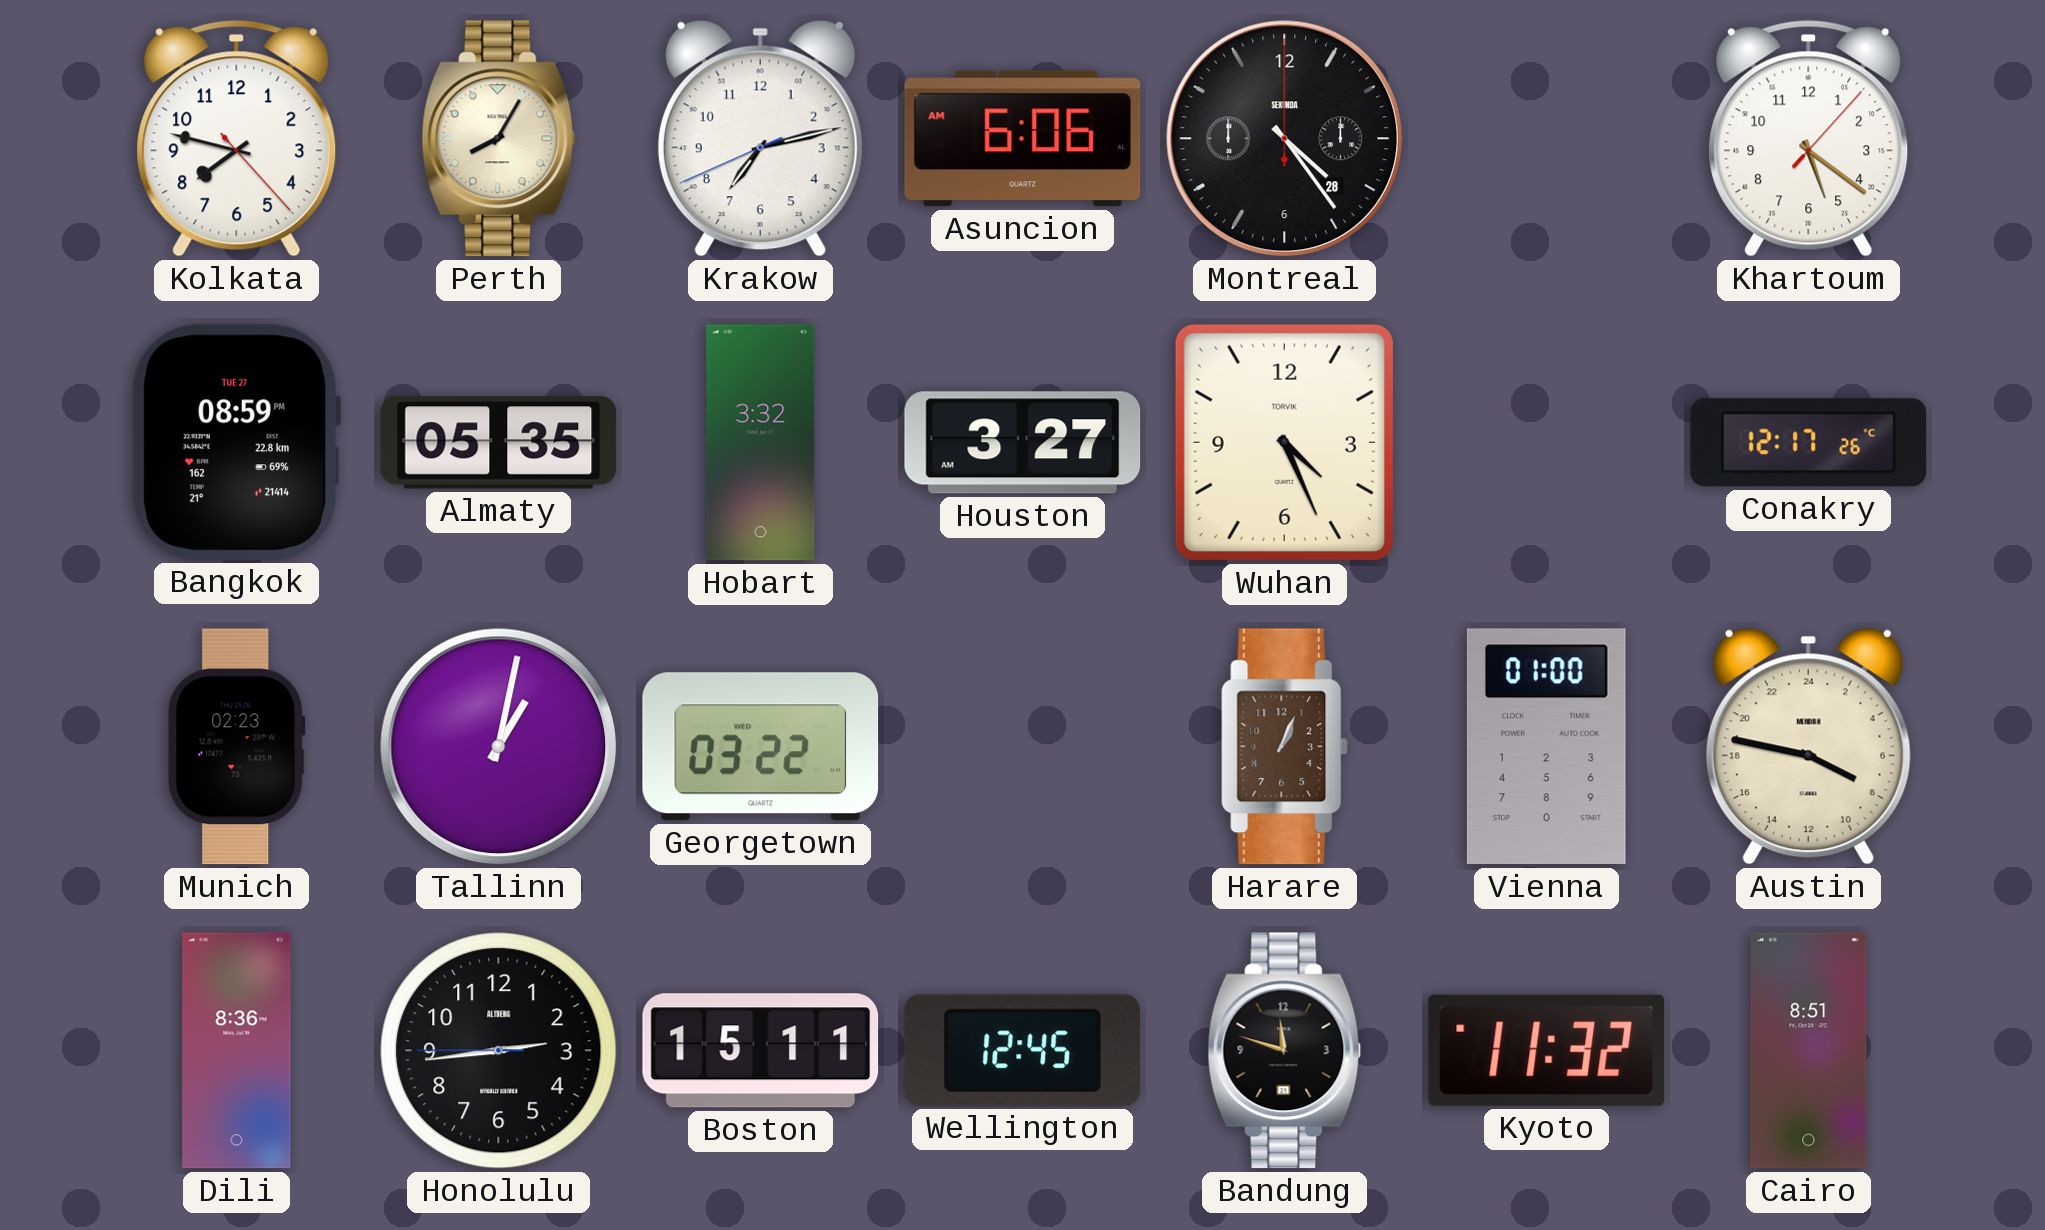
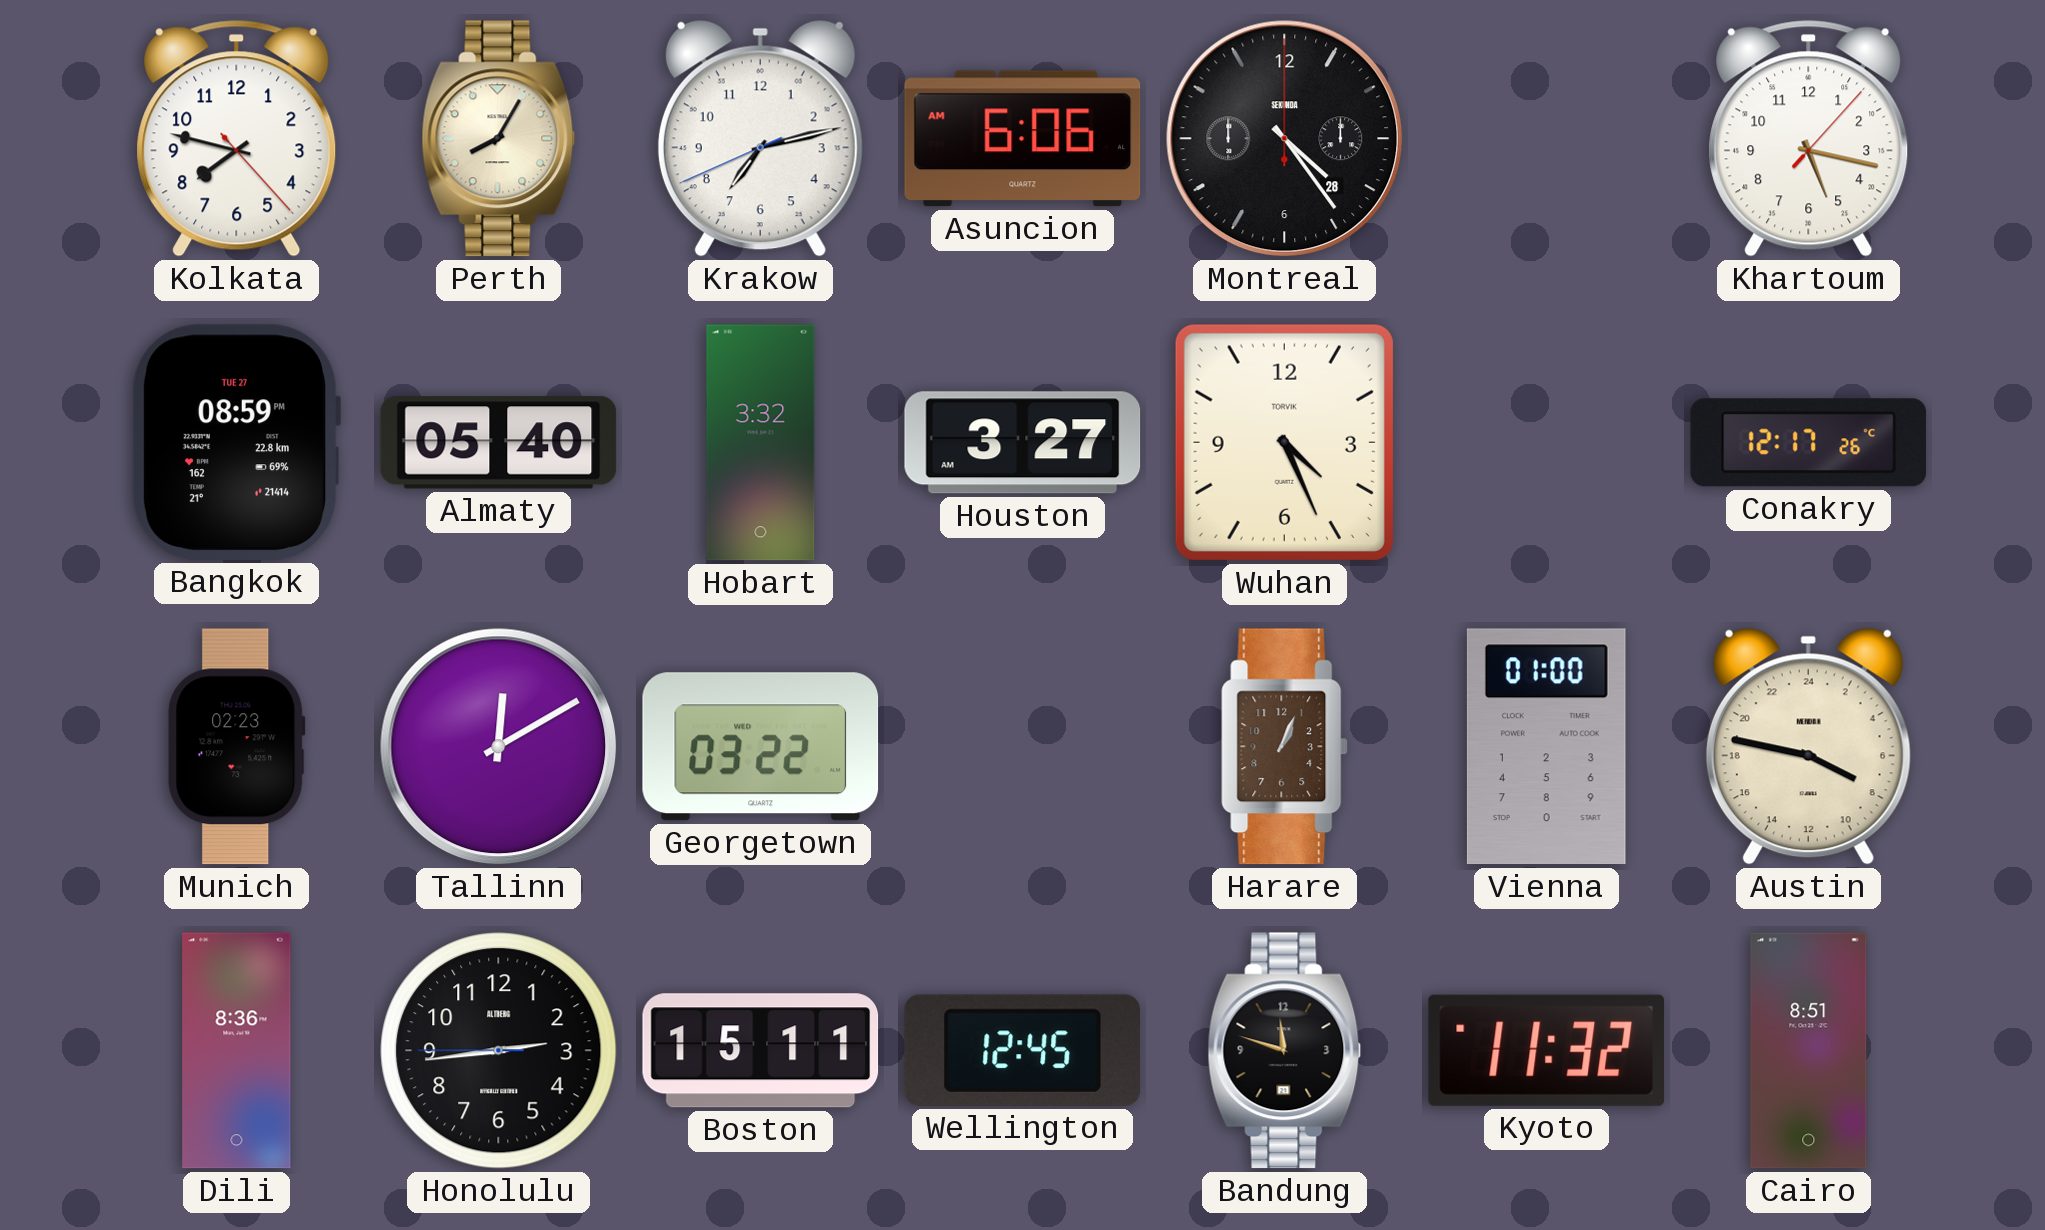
Khartoum: 5:21 -> 5:17 (1809, 139)
Almaty: 05:35 -> 05:40 (499, 443)
Tallinn: 1:02 -> 12:10 (499, 747)
